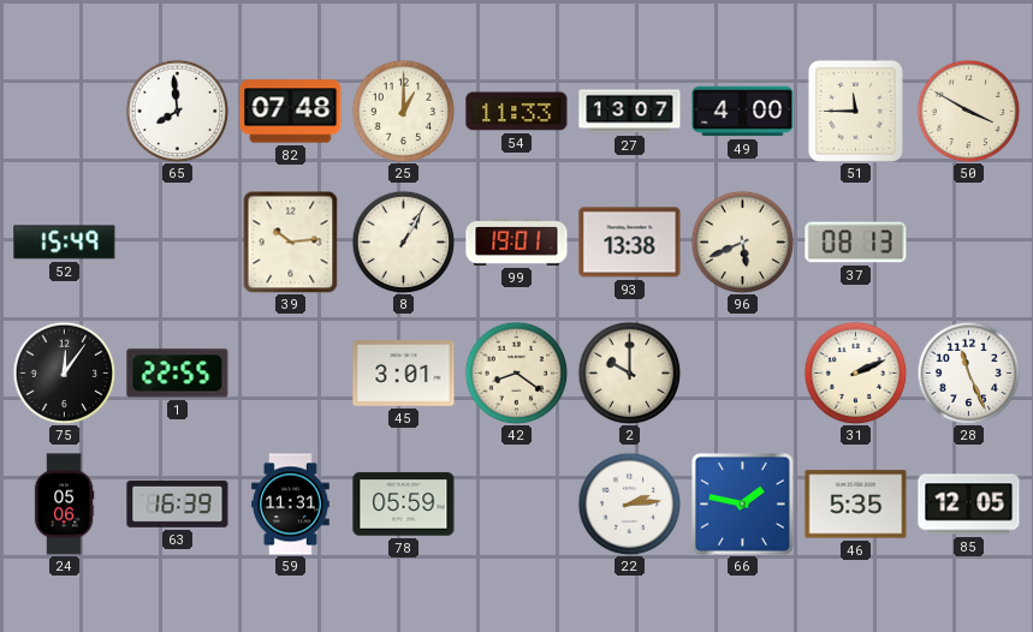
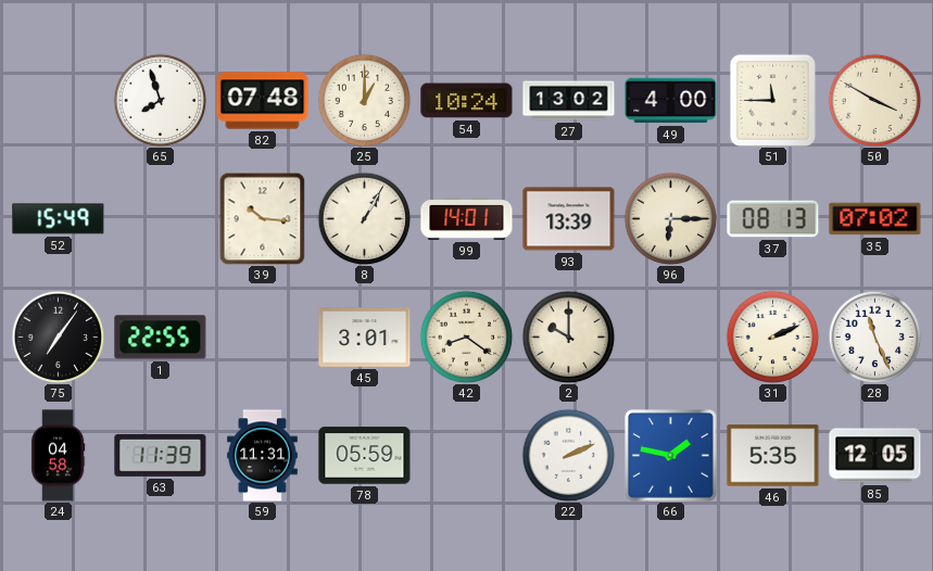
65: 7:59 -> 7:57 (160, 100)
54: 11:33 -> 10:24 (467, 101)
27: 13:07 -> 13:02 (569, 101)
39: 10:14 -> 10:16 (263, 218)
99: 19:01 -> 14:01 (467, 218)
93: 13:38 -> 13:39 (569, 219)
96: 5:41 -> 6:15 (670, 218)
35: none -> 07:02 (875, 219)
75: 12:06 -> 7:06 (58, 337)
24: 05:06 -> 04:58 (58, 456)
63: 16:39 -> 11:39 (161, 455)
22: 2:14 -> 2:11 (568, 455)
